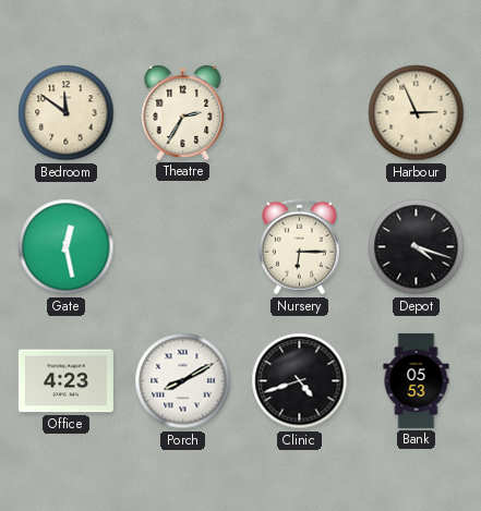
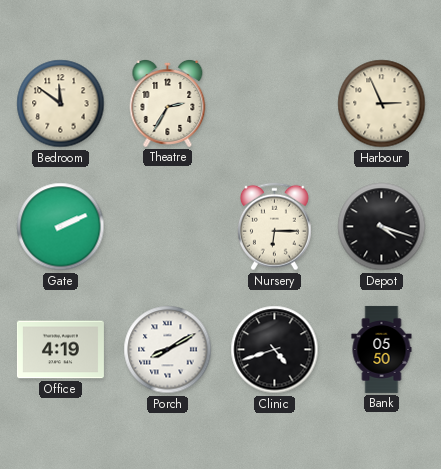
Gate: 12:28 -> 2:11 (61, 227)
Office: 4:23 -> 4:19 (60, 350)
Bank: 05:53 -> 05:50 (382, 349)
